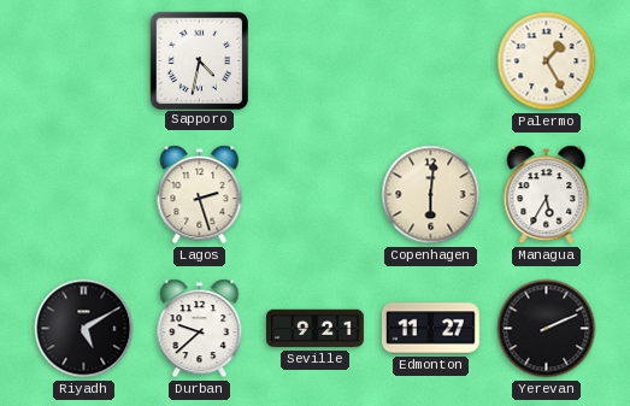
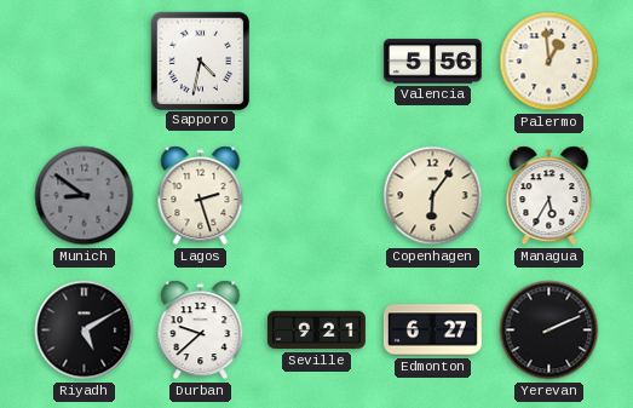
Valencia: none -> 5:56 (432, 62)
Palermo: 1:25 -> 12:59 (549, 62)
Munich: none -> 8:51 (85, 196)
Copenhagen: 6:01 -> 6:06 (433, 196)
Edmonton: 11:27 -> 6:27 (432, 331)
